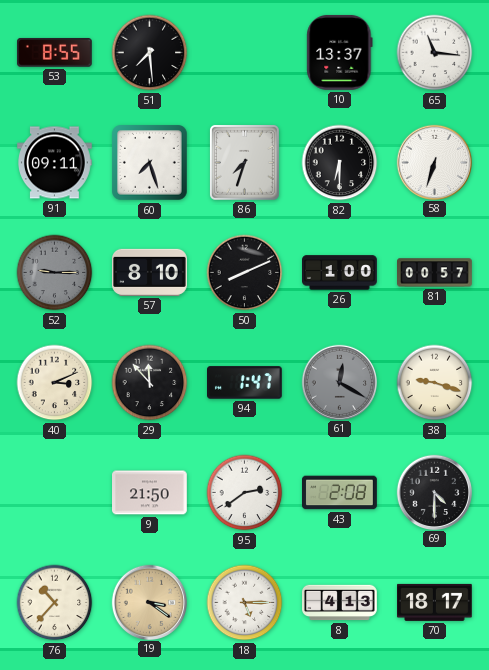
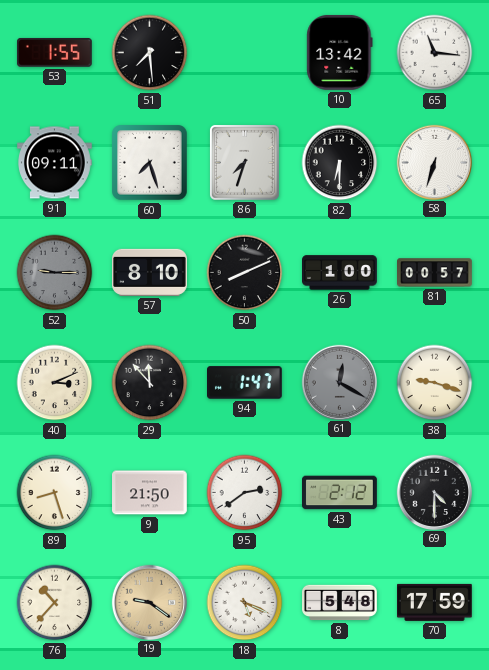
53: 8:55 -> 1:55 (54, 53)
10: 13:37 -> 13:42 (340, 52)
89: none -> 8:27 (55, 493)
43: 2:08 -> 2:12 (340, 493)
19: 3:21 -> 9:21 (149, 602)
18: 5:15 -> 5:19 (245, 603)
8: 4:13 -> 5:48 (340, 603)
70: 18:17 -> 17:59 (435, 602)
